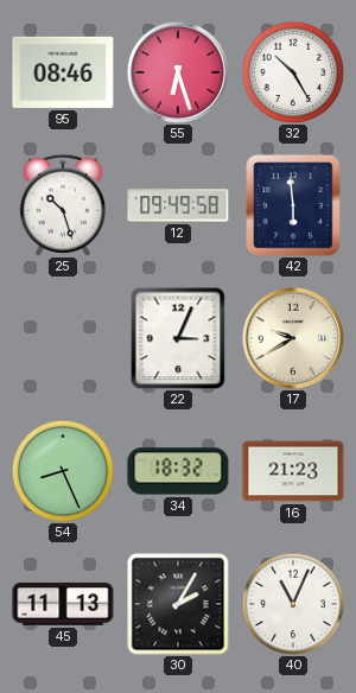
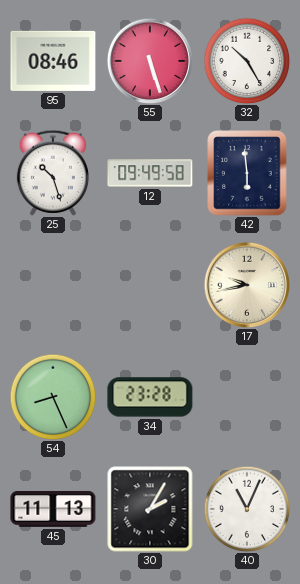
55: 6:27 -> 5:27 (149, 60)
22: 3:04 -> none (178, 338)
17: 9:40 -> 9:43 (246, 284)
34: 18:32 -> 23:28 (150, 397)
16: 21:23 -> none (293, 471)
